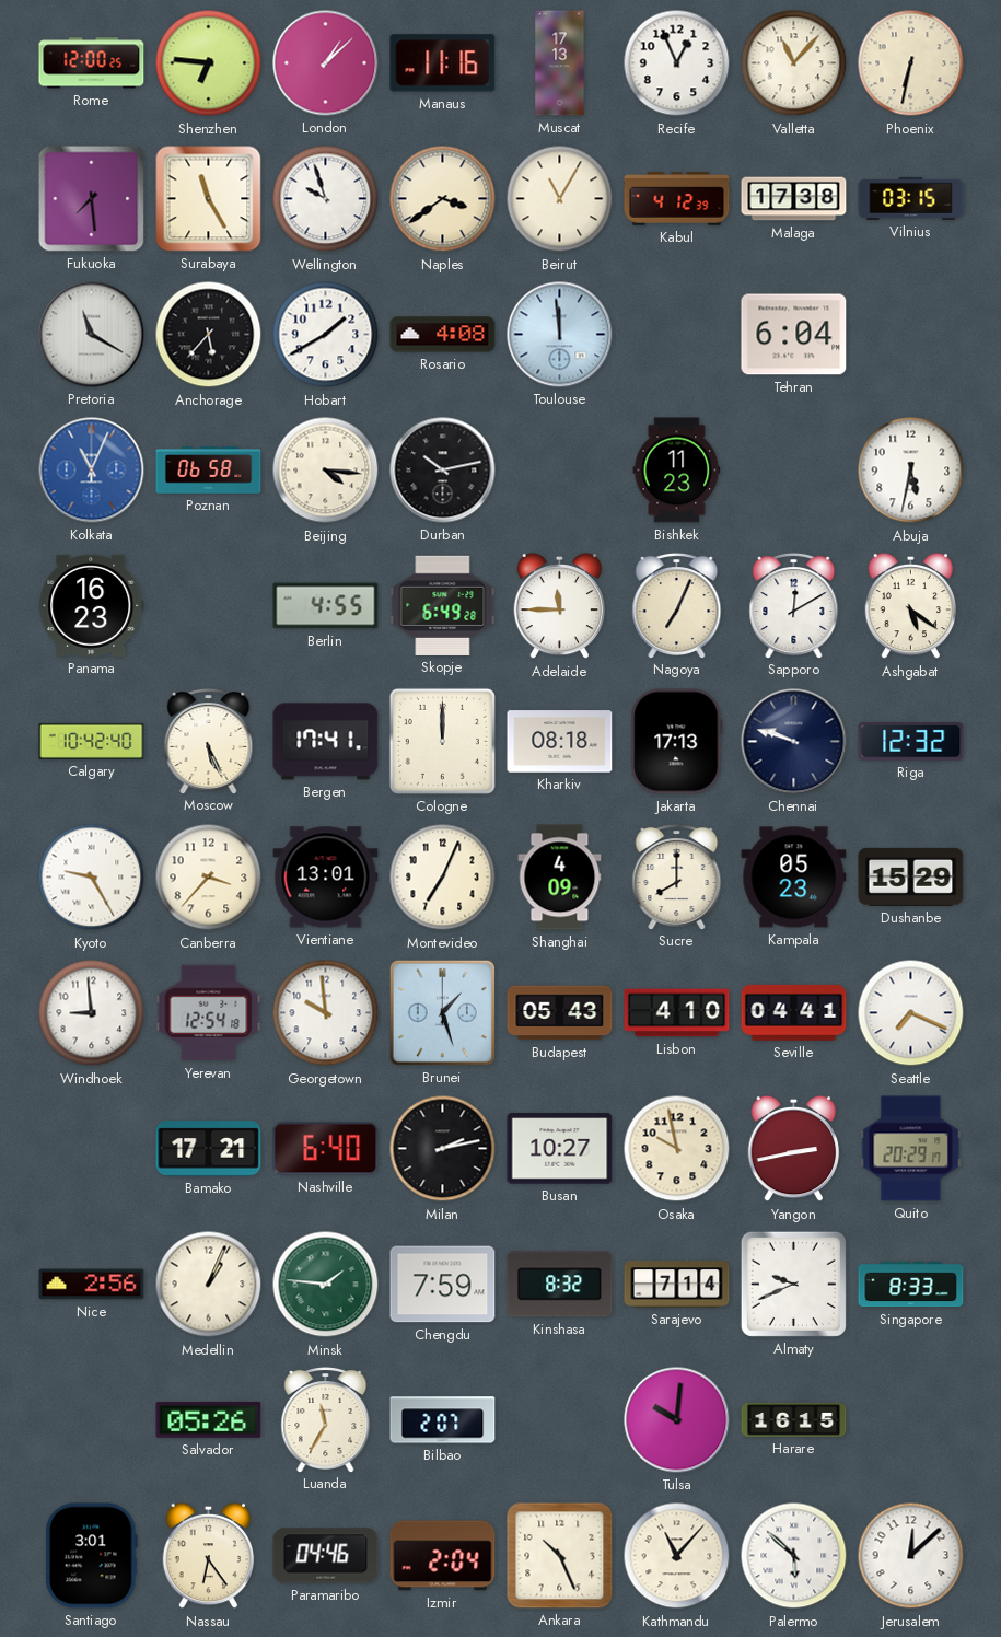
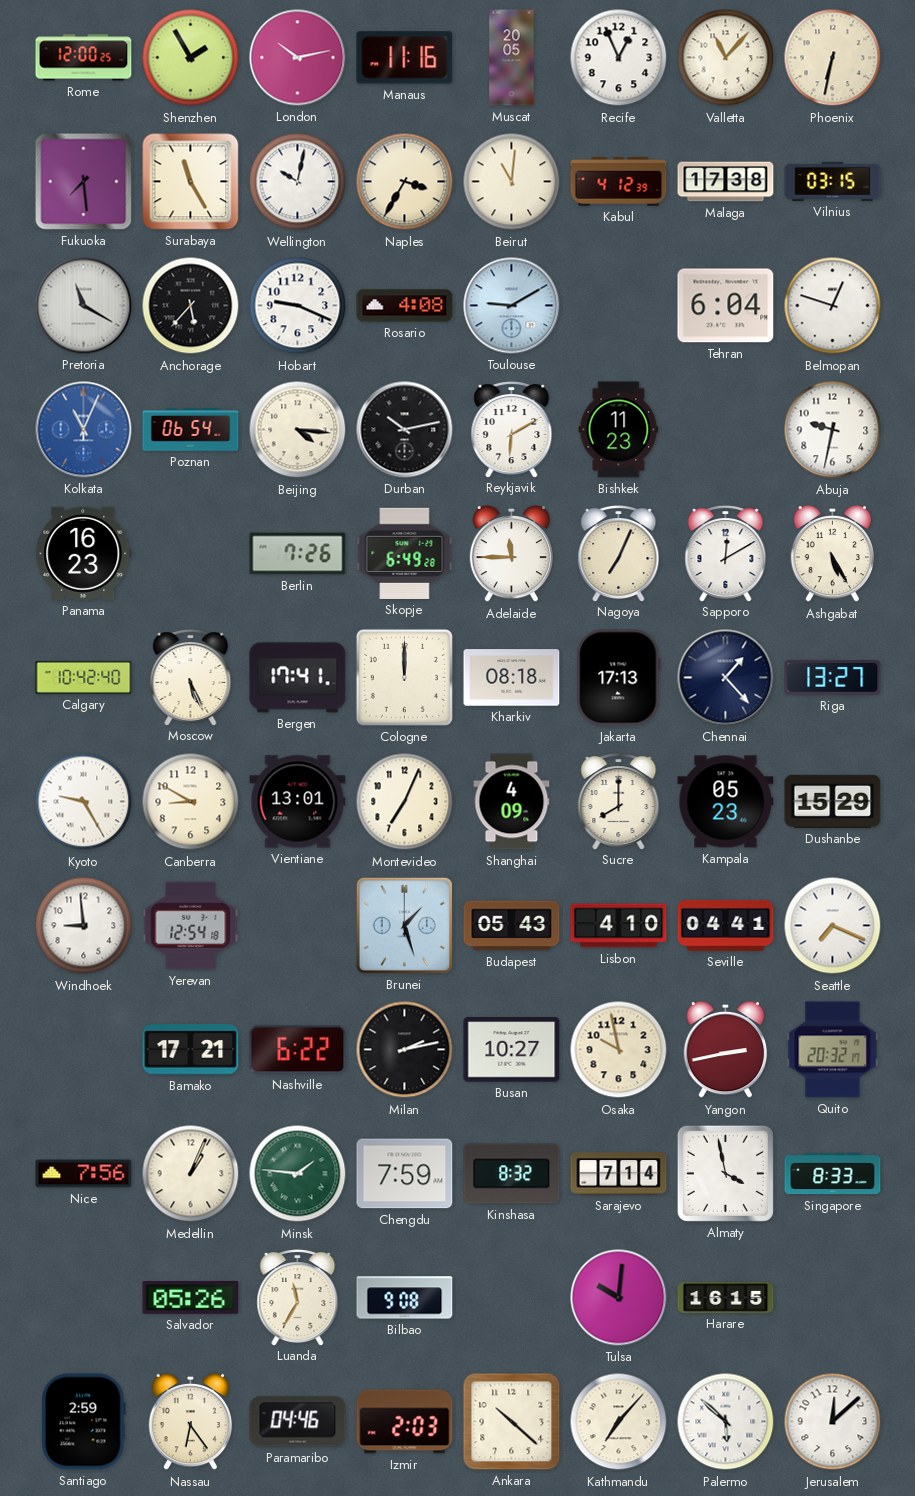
Shenzhen: 6:46 -> 1:55 (191, 58)
London: 1:08 -> 10:13 (298, 58)
Muscat: 17:13 -> 20:05 (512, 58)
Wellington: 9:57 -> 10:02 (298, 182)
Naples: 3:39 -> 3:35 (405, 182)
Beirut: 11:05 -> 11:01 (512, 182)
Hobart: 1:40 -> 9:19 (298, 306)
Toulouse: 11:59 -> 9:10 (512, 306)
Belmopan: none -> 12:48 (833, 306)
Poznan: 06:58 -> 06:54 (191, 430)
Reykjavik: none -> 6:10 (512, 430)
Abuja: 5:32 -> 9:32 (833, 430)
Berlin: 4:55 -> 7:26 (298, 554)
Ashgabat: 5:21 -> 5:25 (833, 554)
Chennai: 9:48 -> 1:23 (726, 678)
Riga: 12:32 -> 13:27 (833, 678)
Canberra: 3:37 -> 8:50 (191, 802)
Georgetown: 9:59 -> none (326, 1013)
Nashville: 6:40 -> 6:22 (298, 1050)
Quito: 20:29 -> 20:32 (833, 1050)
Nice: 2:56 -> 7:56 (84, 1174)
Almaty: 9:41 -> 3:58 (725, 1173)
Bilbao: 2:07 -> 9:08 (405, 1298)
Santiago: 3:01 -> 2:59 (84, 1422)
Izmir: 2:04 -> 2:03 (405, 1422)
Ankara: 10:26 -> 10:22 (512, 1422)
Kathmandu: 11:07 -> 7:07 (619, 1422)
